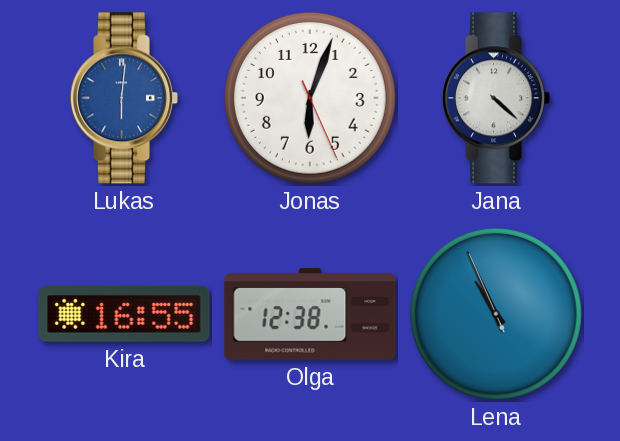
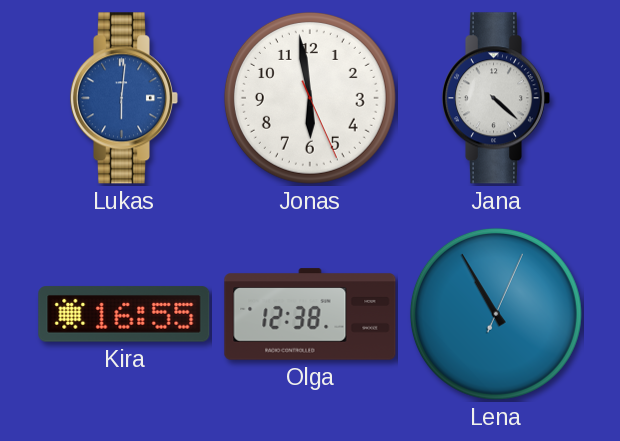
Jonas: 6:03 -> 5:58 (310, 98)
Lena: 10:55:56 -> 10:55:04 (496, 314)
